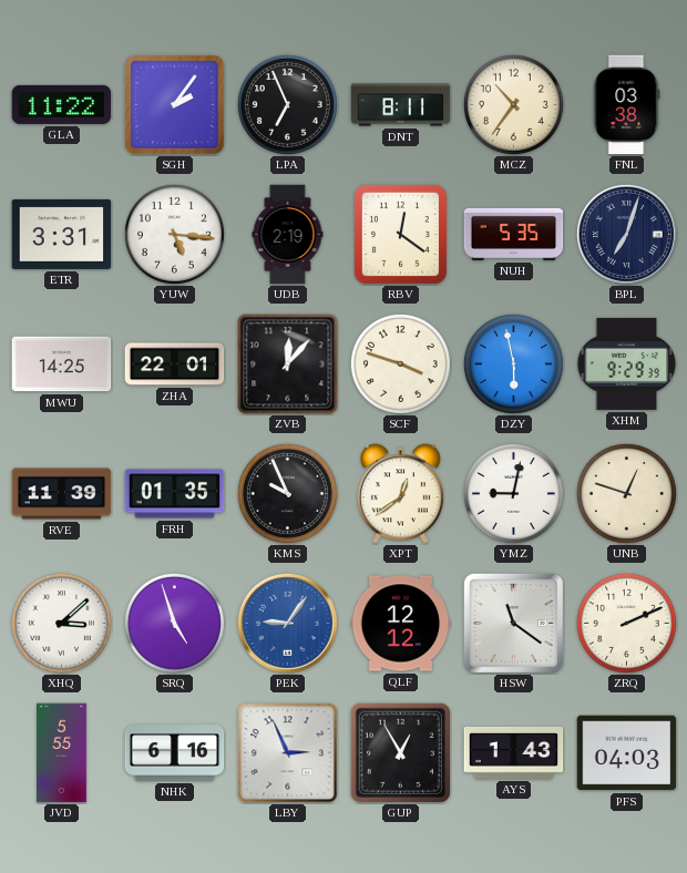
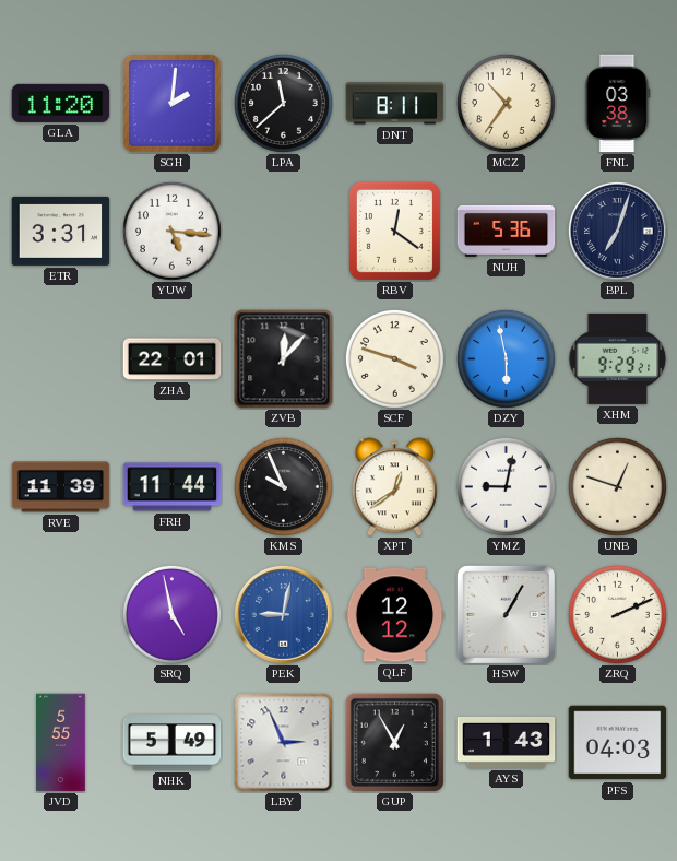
GLA: 11:22 -> 11:20 (61, 103)
SGH: 2:06 -> 2:01 (173, 104)
LPA: 6:56 -> 11:38 (283, 103)
UDB: 2:19 -> none (288, 235)
NUH: 5:35 -> 5:36 (507, 231)
MWU: 14:25 -> none (62, 364)
XHM: 9:29:39 -> 9:29:21 (618, 358)
FRH: 01:35 -> 11:44 (173, 487)
XHQ: 3:08 -> none (61, 623)
SRQ: 4:57 -> 4:58 (171, 614)
PEK: 9:06 -> 9:02 (283, 614)
HSW: 11:21 -> 1:05 (506, 614)
NHK: 6:16 -> 5:49 (173, 743)
